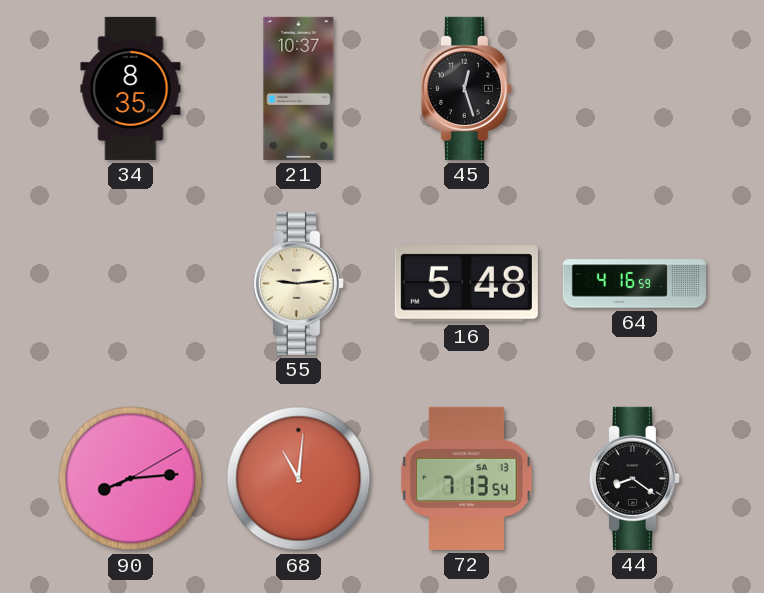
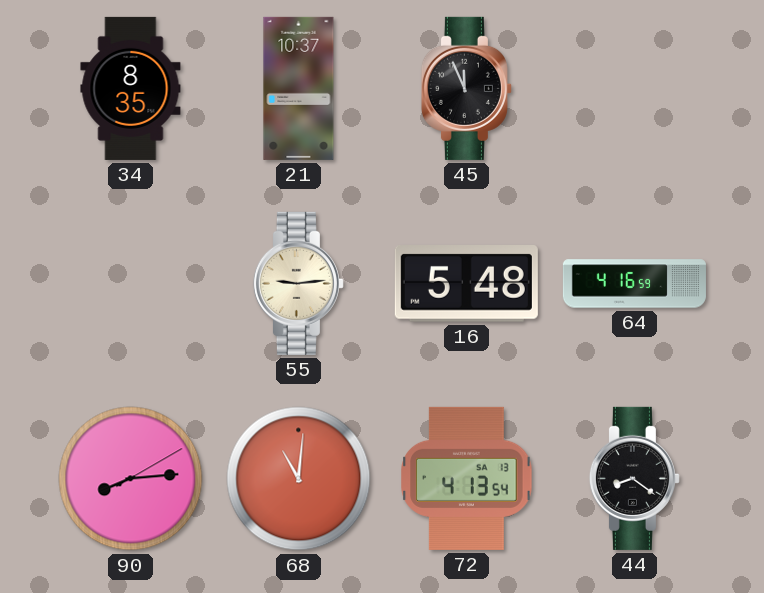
45: 12:27 -> 11:56 (466, 88)
72: 7:13 -> 4:13 (467, 478)
